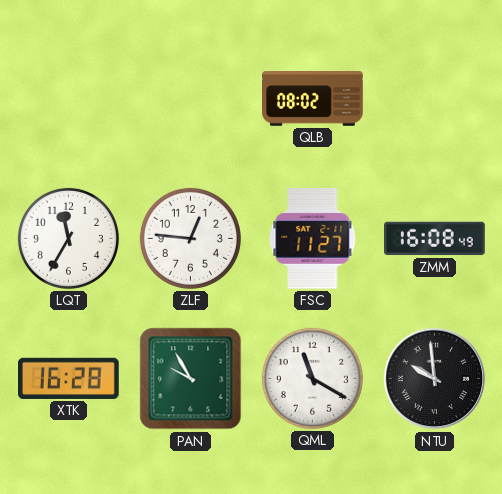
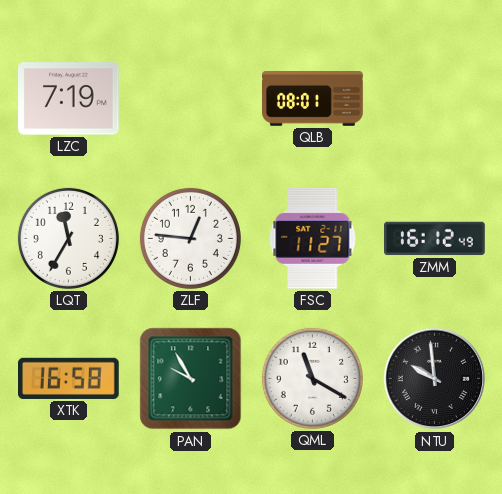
LZC: none -> 7:19 (69, 99)
QLB: 08:02 -> 08:01 (313, 99)
ZMM: 16:08 -> 16:12 (435, 239)
XTK: 16:28 -> 16:58 (69, 378)
